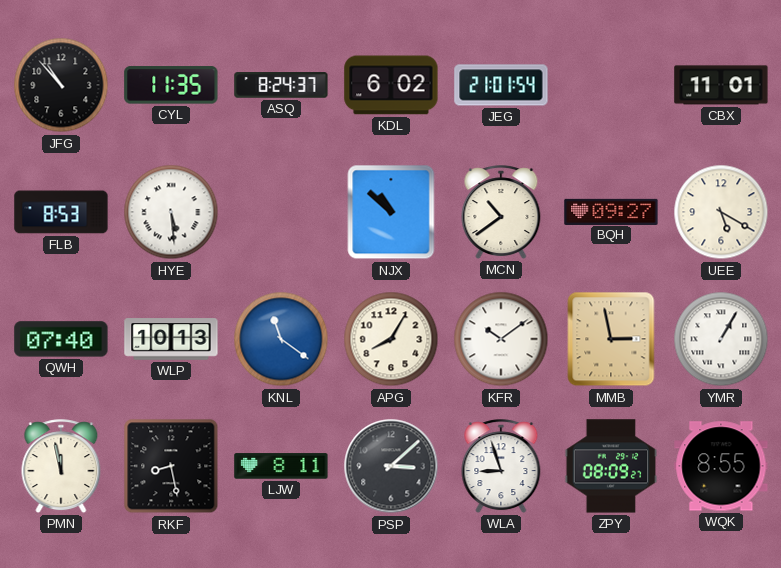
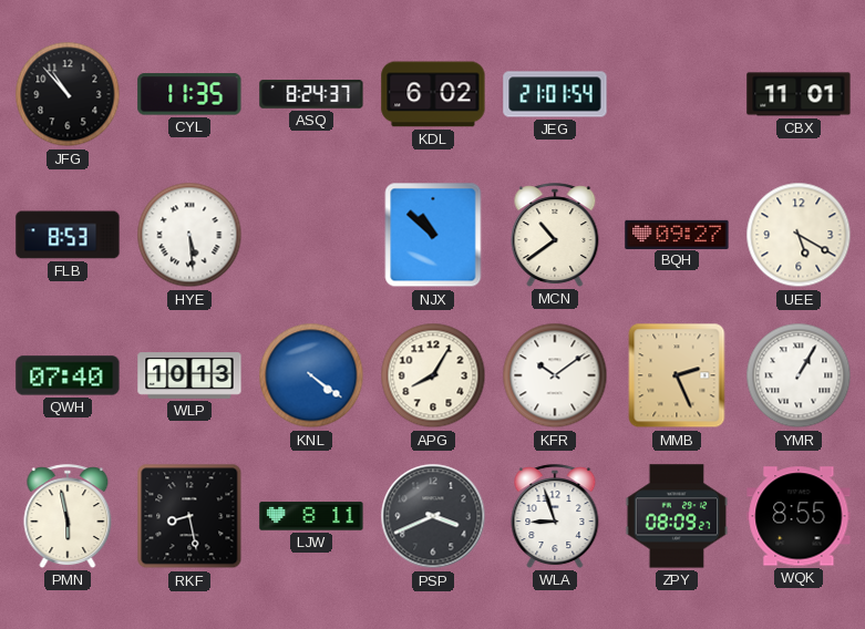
KNL: 11:21 -> 4:21 (311, 375)
MMB: 2:58 -> 2:26 (677, 375)
PMN: 11:58 -> 5:58 (68, 516)
PSP: 3:08 -> 3:41 (433, 516)
